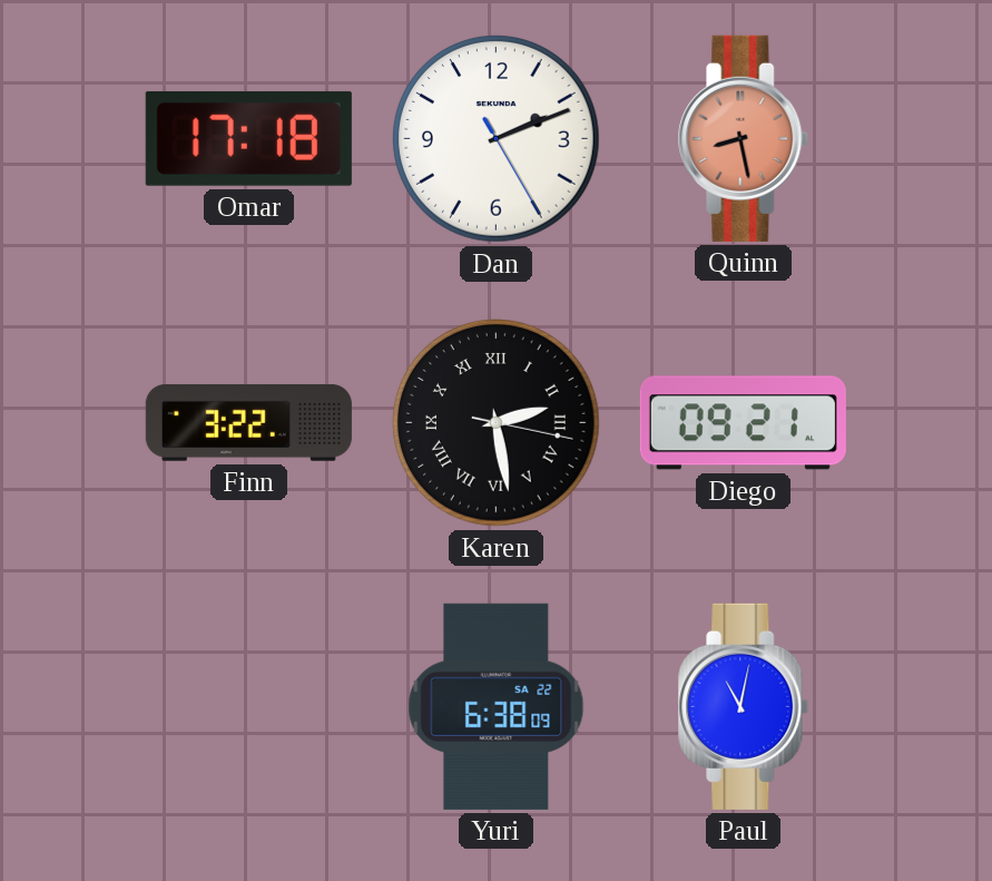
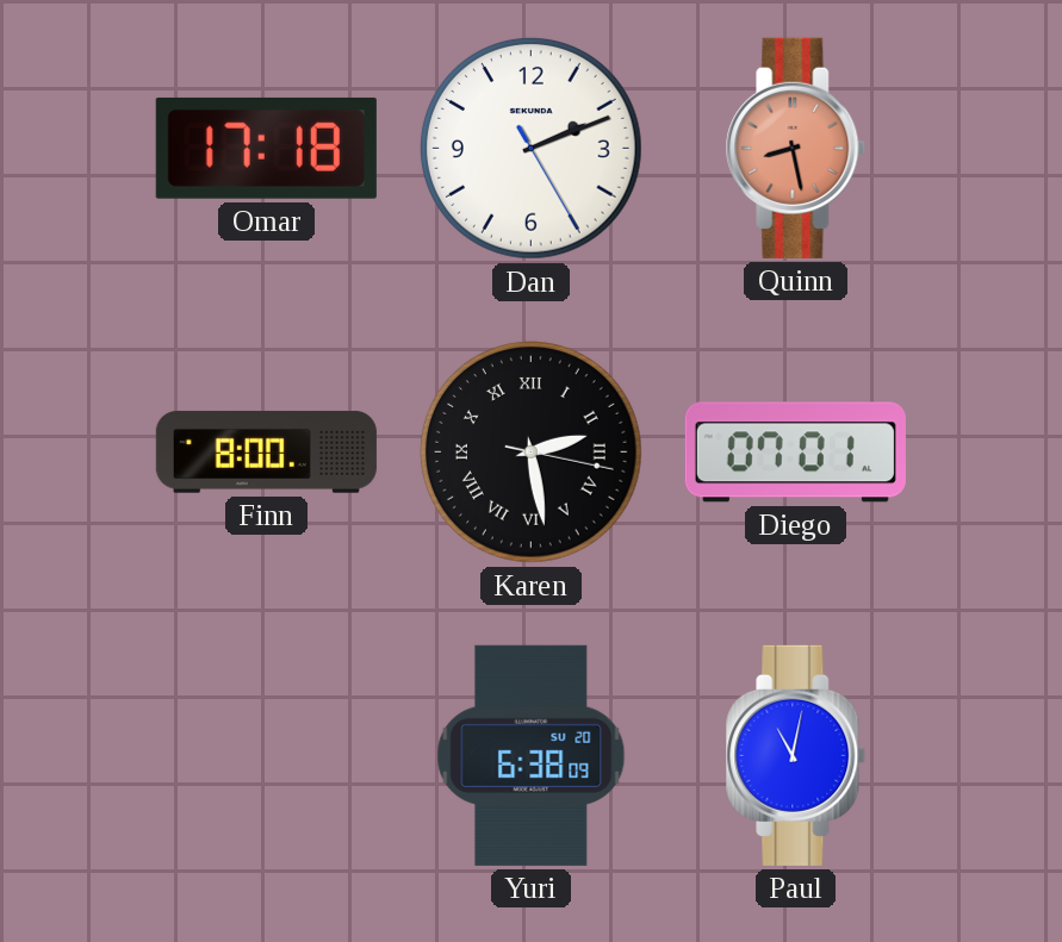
Finn: 3:22 -> 8:00 (266, 451)
Diego: 09:21 -> 07:01 (795, 453)
Yuri date: SA 22 -> SU 20 (532, 755)
